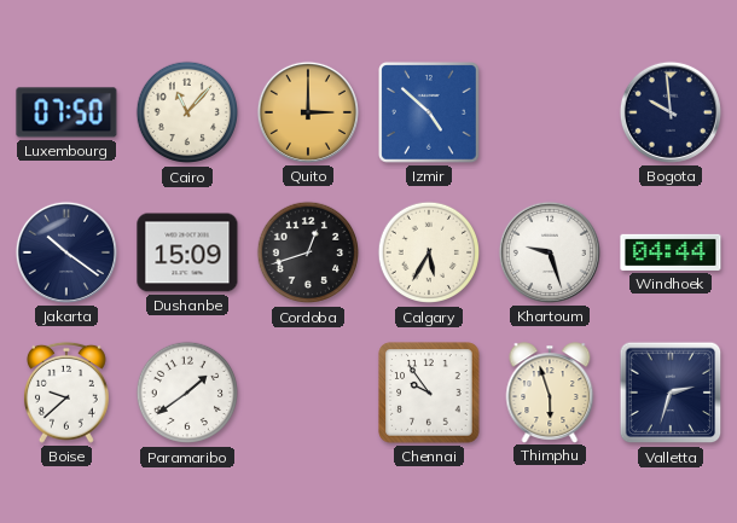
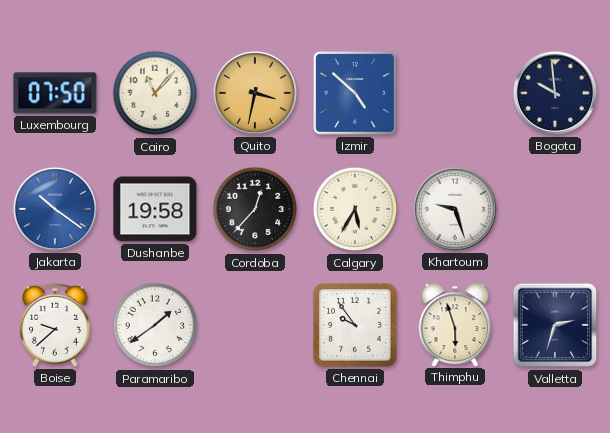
Quito: 3:00 -> 3:32 (255, 93)
Jakarta dial: navy -> blue (55, 209)
Dushanbe: 15:09 -> 19:58 (155, 209)
Cordoba: 12:42 -> 12:37 (255, 209)
Windhoek: 04:44 -> none (671, 252)
